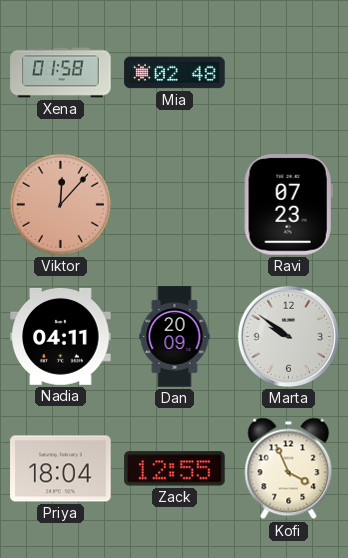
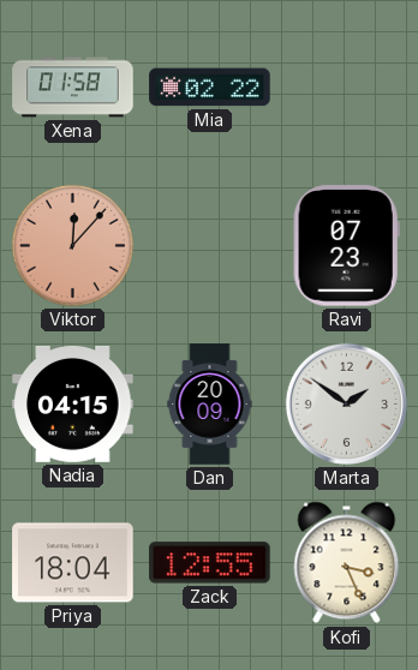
Mia: 02:48 -> 02:22 (210, 88)
Nadia: 04:11 -> 04:15 (73, 403)
Marta: 9:51 -> 1:51 (346, 403)
Kofi: 3:56 -> 3:26 (347, 563)
